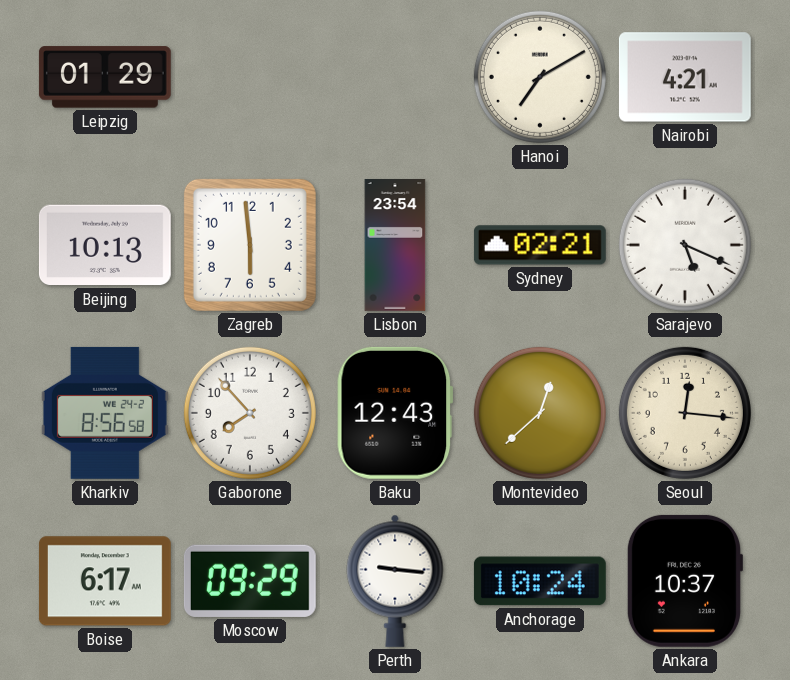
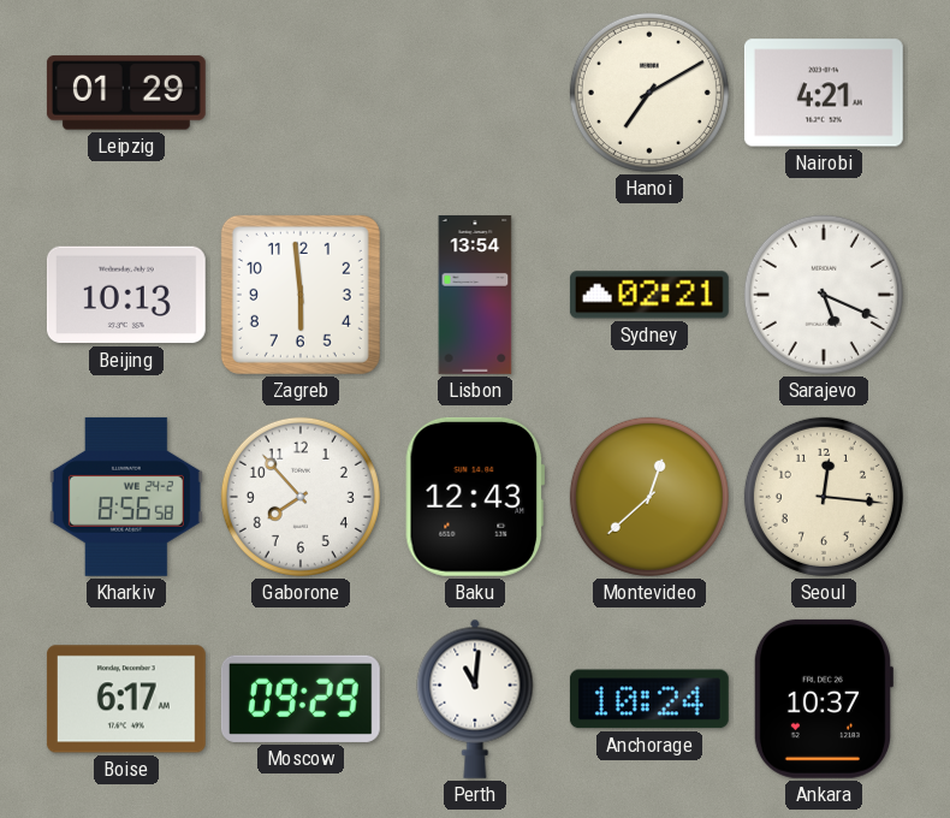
Lisbon: 23:54 -> 13:54 (475, 296)
Perth: 9:16 -> 11:01 (475, 699)
